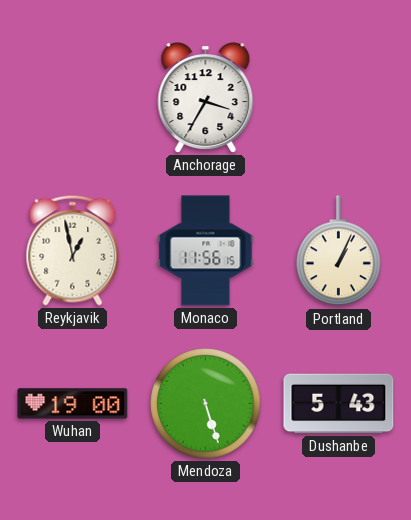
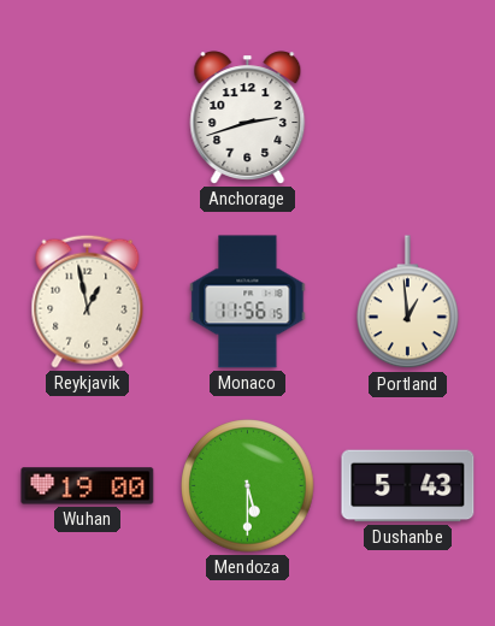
Anchorage: 3:35 -> 2:42 (248, 118)
Portland: 1:04 -> 12:59 (408, 302)
Mendoza: 5:27 -> 5:30 (248, 486)
